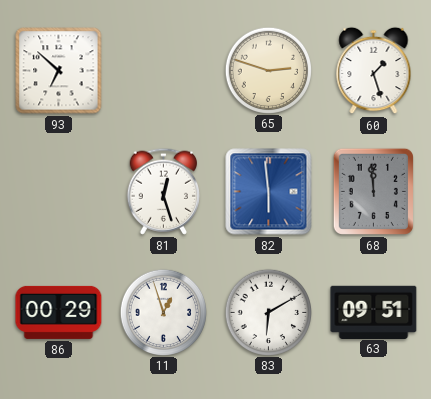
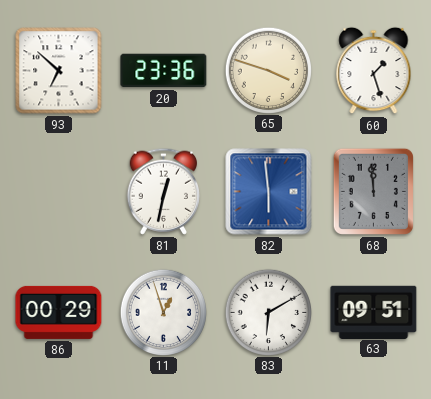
20: none -> 23:36 (164, 71)
65: 2:48 -> 3:48 (268, 70)
81: 12:27 -> 12:32 (164, 191)
